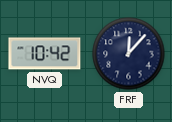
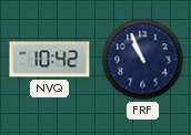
FRF: 12:07 -> 10:56 (143, 60)
